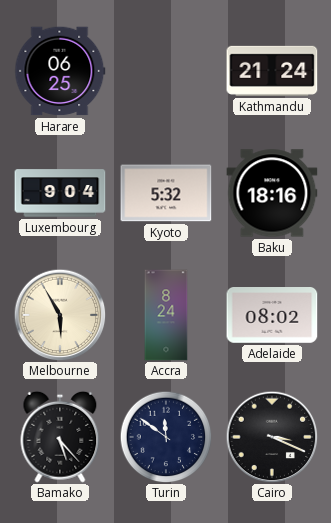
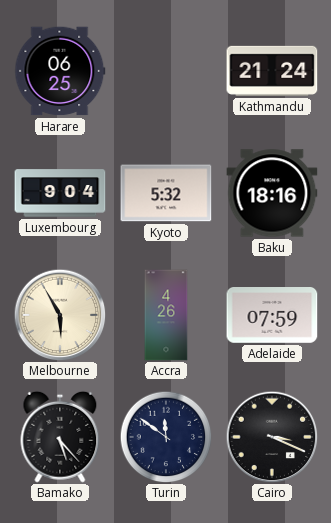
Accra: 8:24 -> 4:26 (166, 315)
Adelaide: 08:02 -> 07:59 (272, 316)
